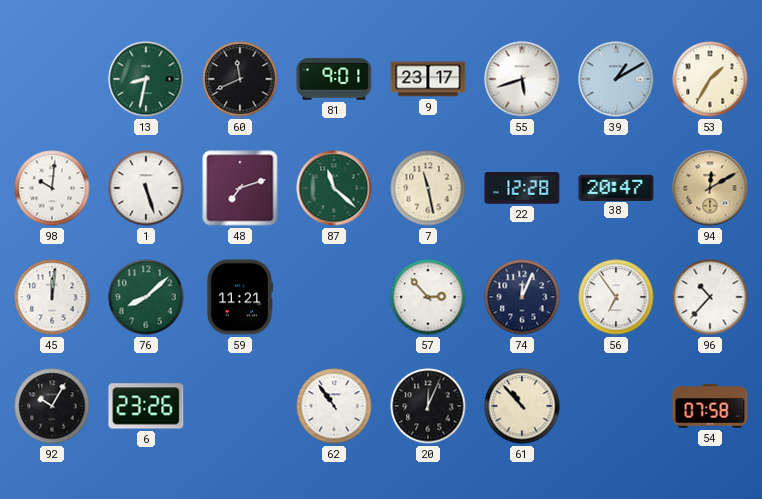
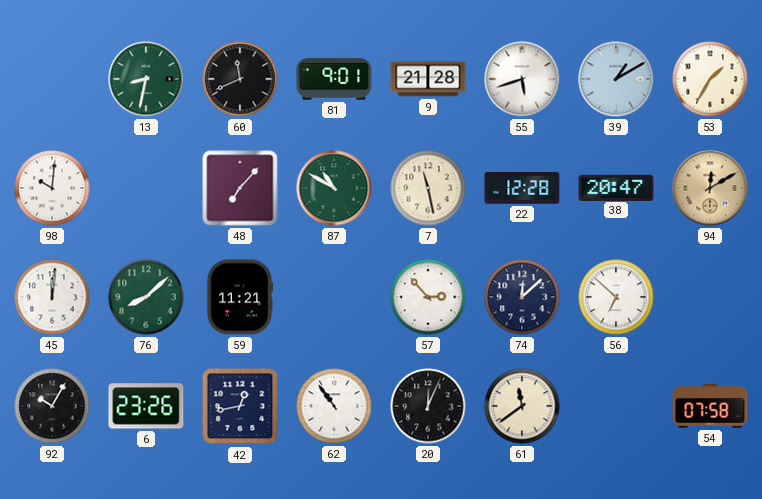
9: 23:17 -> 21:28 (428, 79)
1: 5:27 -> none (146, 188)
48: 7:12 -> 7:07 (240, 188)
87: 11:22 -> 10:50 (334, 188)
74: 12:04 -> 12:08 (522, 297)
56: 6:54 -> 6:52 (616, 297)
96: 10:37 -> none (710, 297)
42: none -> 12:43 (240, 406)
61: 10:53 -> 11:39 (522, 406)
